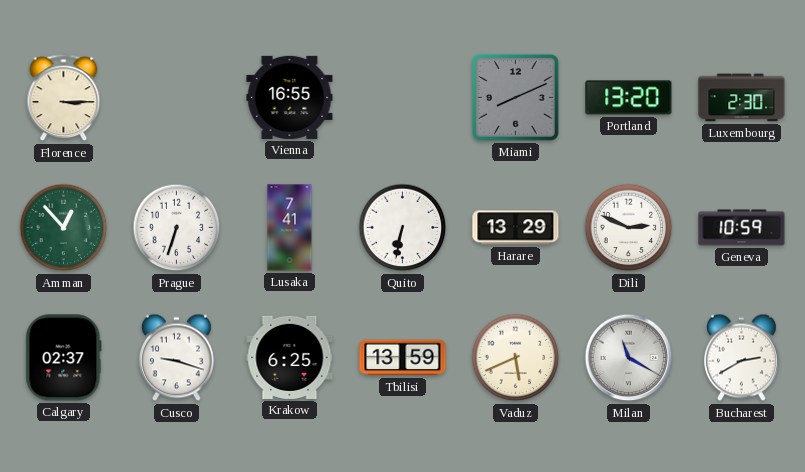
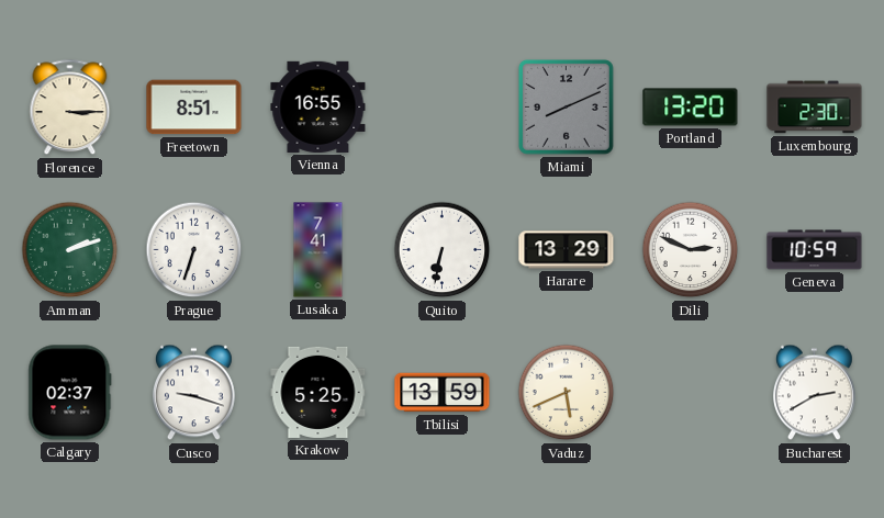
Freetown: none -> 8:51 (194, 108)
Amman: 12:53 -> 2:12 (70, 250)
Krakow: 6:25 -> 5:25 (318, 392)
Milan: 11:20 -> none (629, 358)
